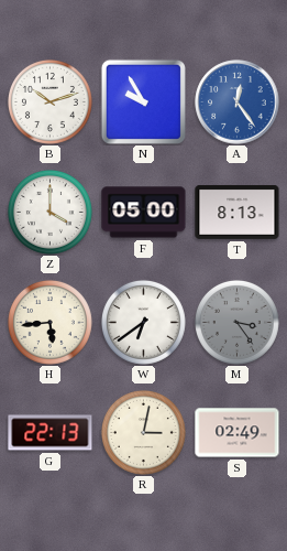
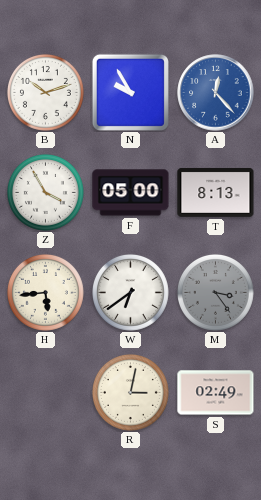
A: 12:24 -> 12:23 (216, 93)
Z: 4:00 -> 3:55 (45, 192)
G: 22:13 -> none (51, 433)
